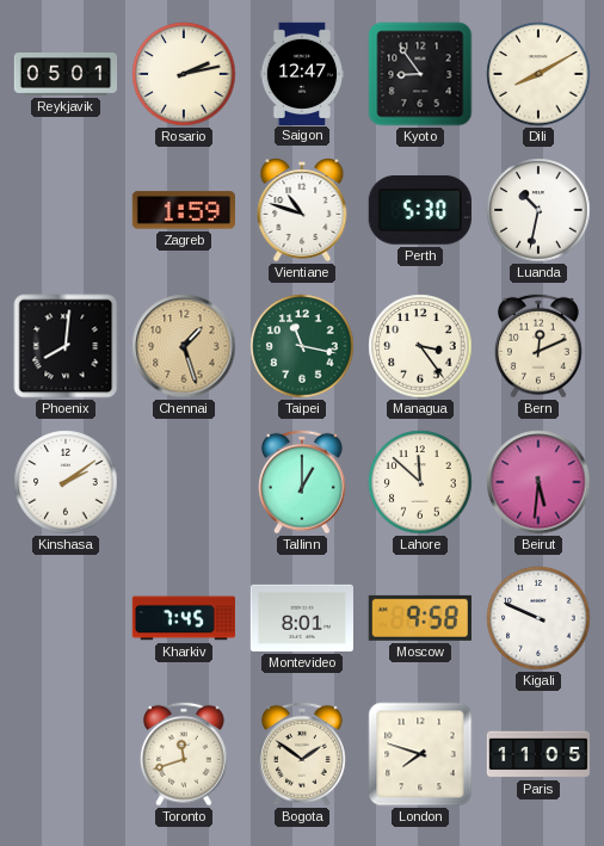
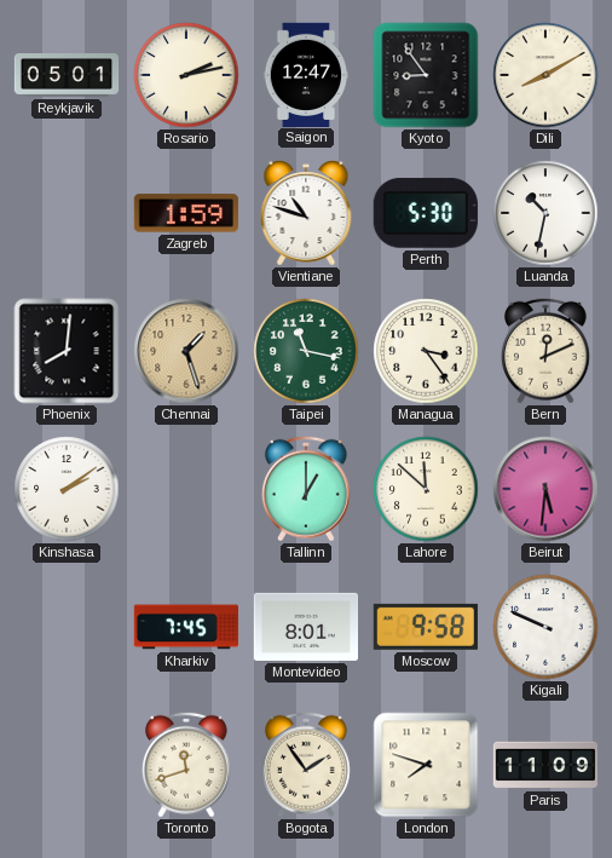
Bogota: 1:51 -> 1:54 (306, 765)
Paris: 11:05 -> 11:09 (544, 765)
